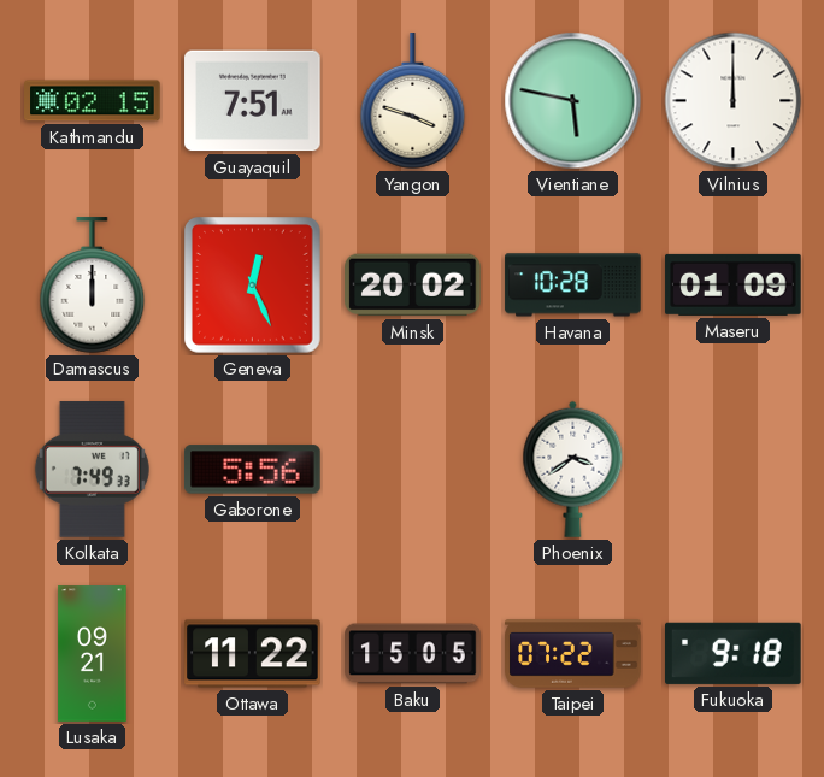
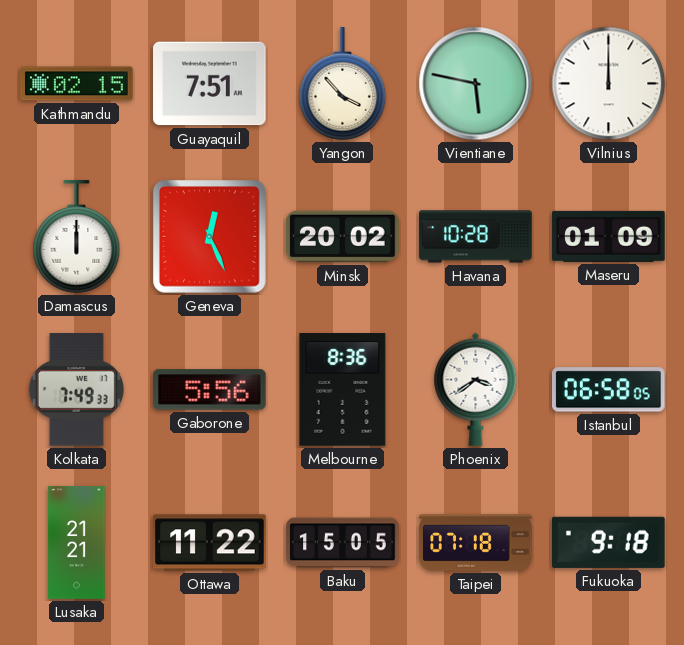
Yangon: 3:48 -> 3:53 (343, 84)
Melbourne: none -> 8:36 (343, 390)
Istanbul: none -> 06:58 (609, 390)
Lusaka: 09:21 -> 21:21 (77, 543)
Taipei: 07:22 -> 07:18 (476, 543)
